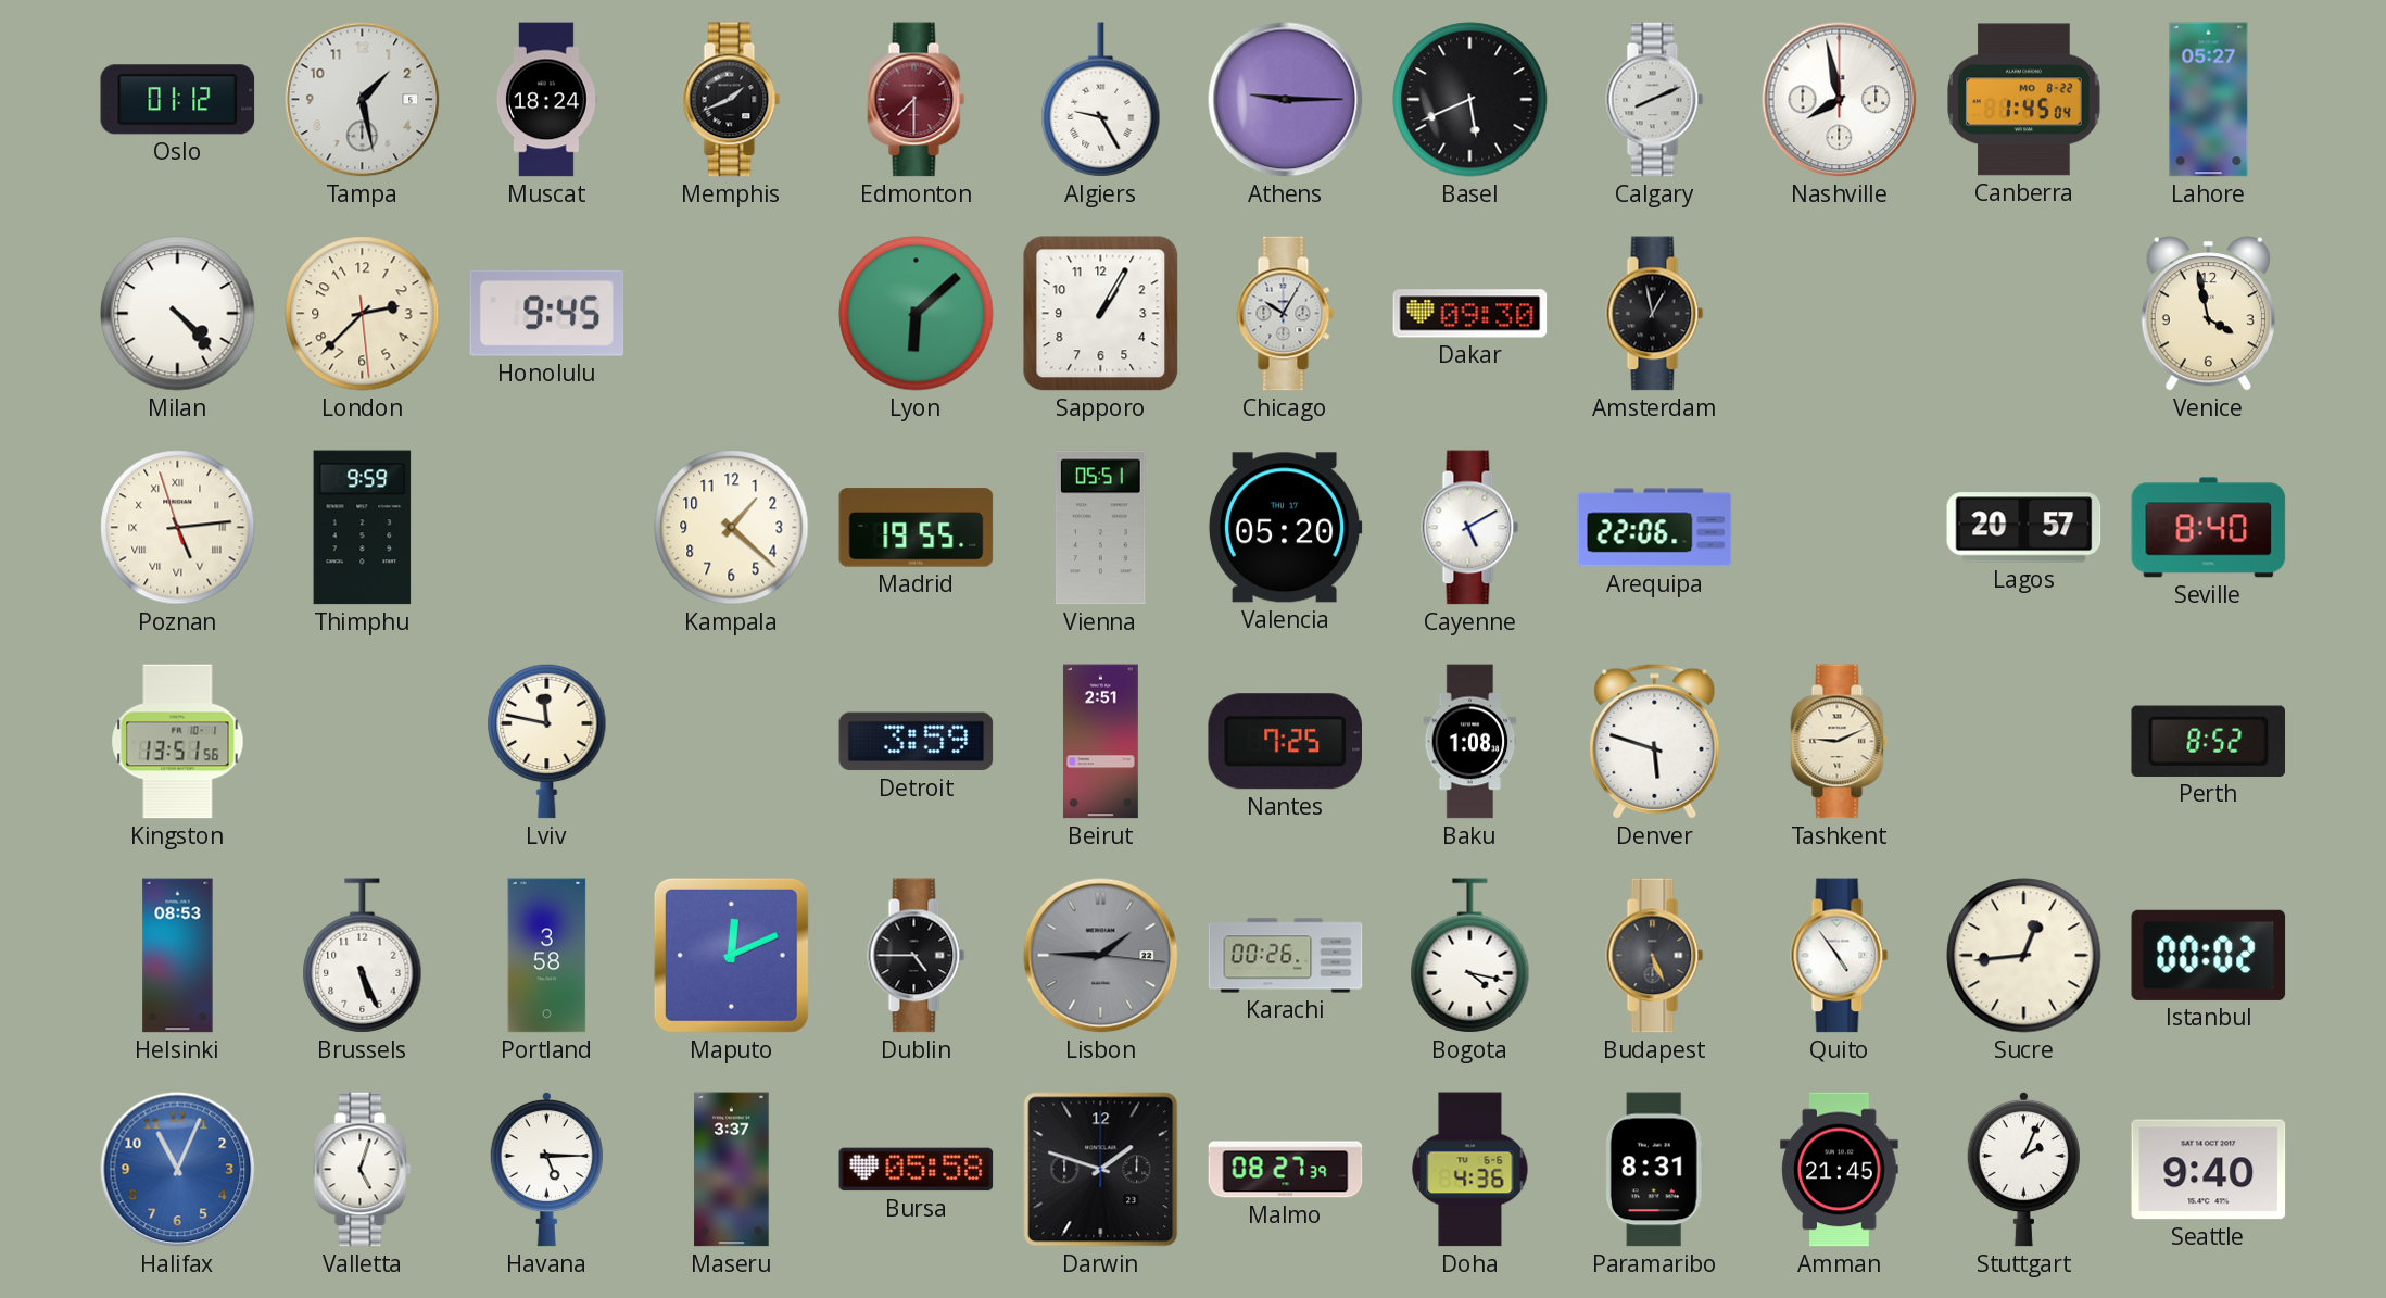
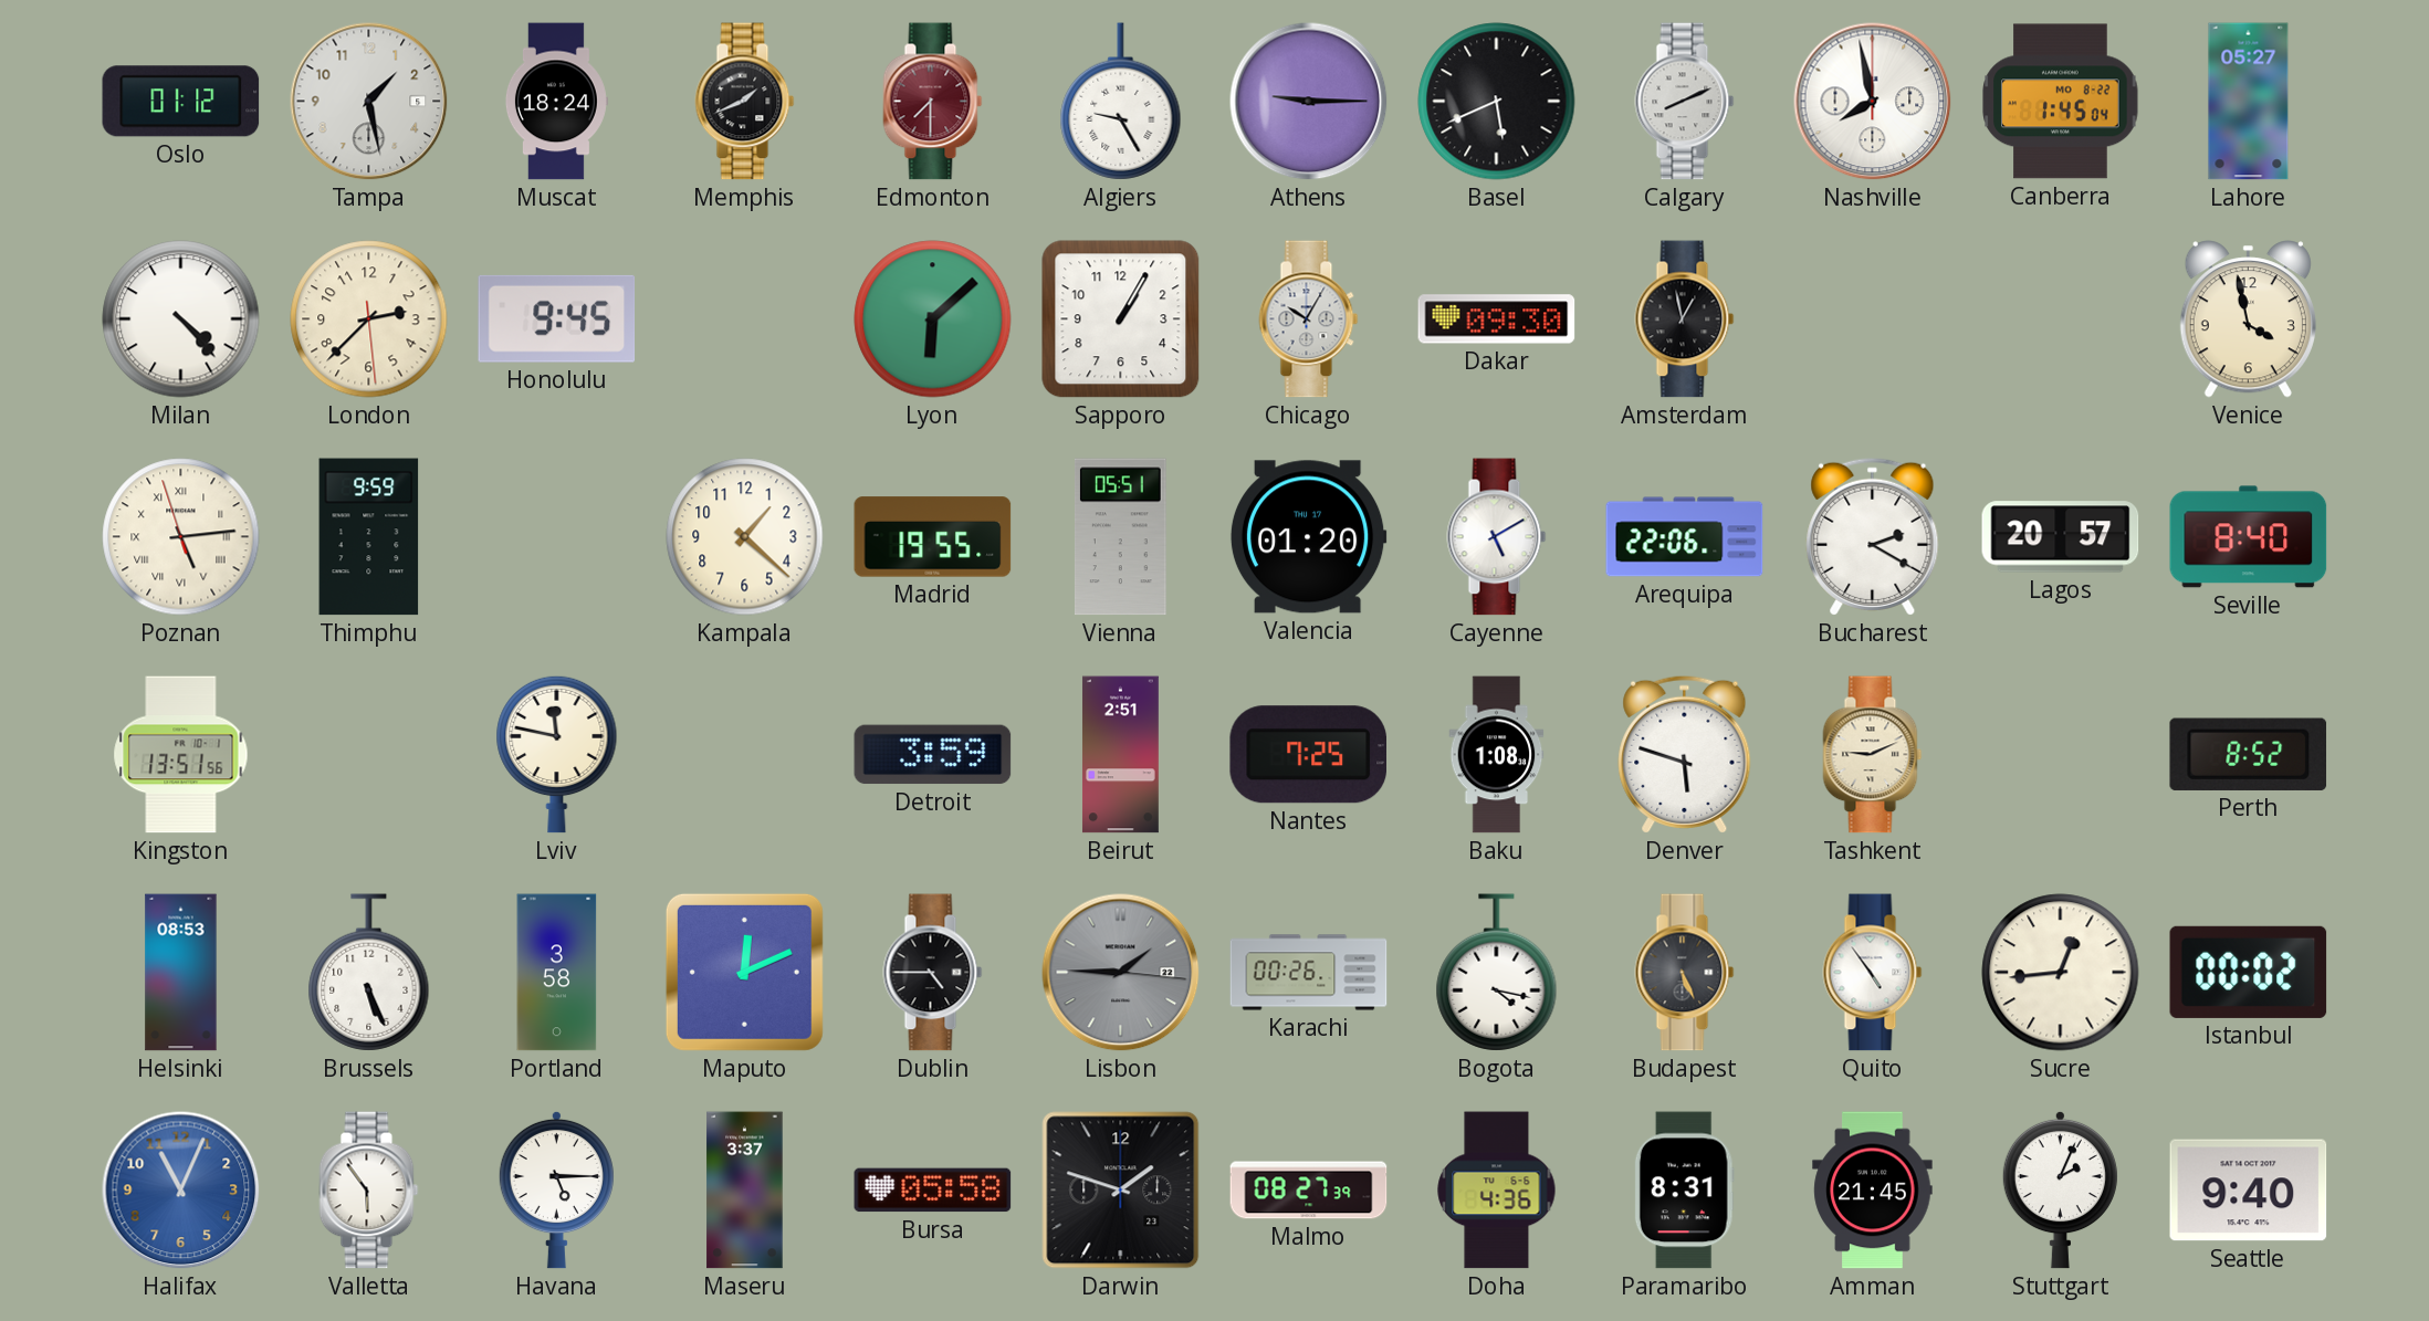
Valencia: 05:20 -> 01:20 (1308, 537)
Bucharest: none -> 2:20 (1873, 536)
Valletta: 5:03 -> 5:54 (369, 1191)
